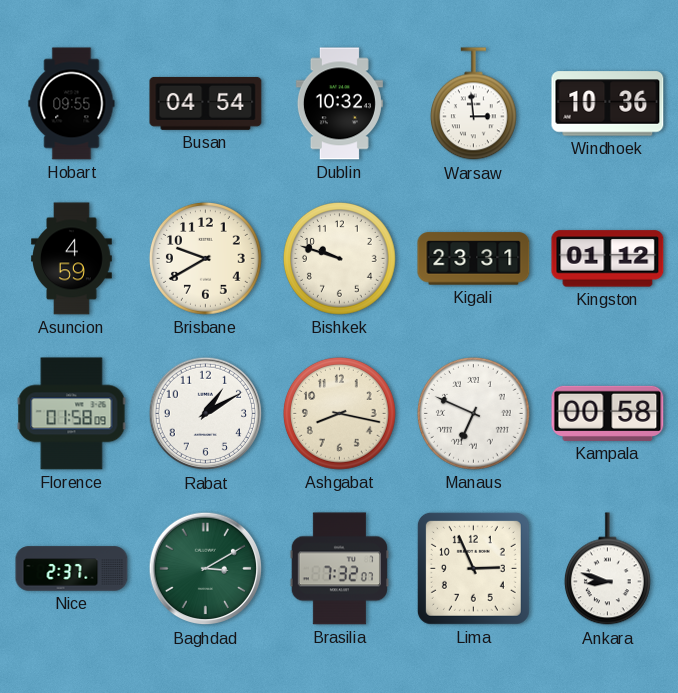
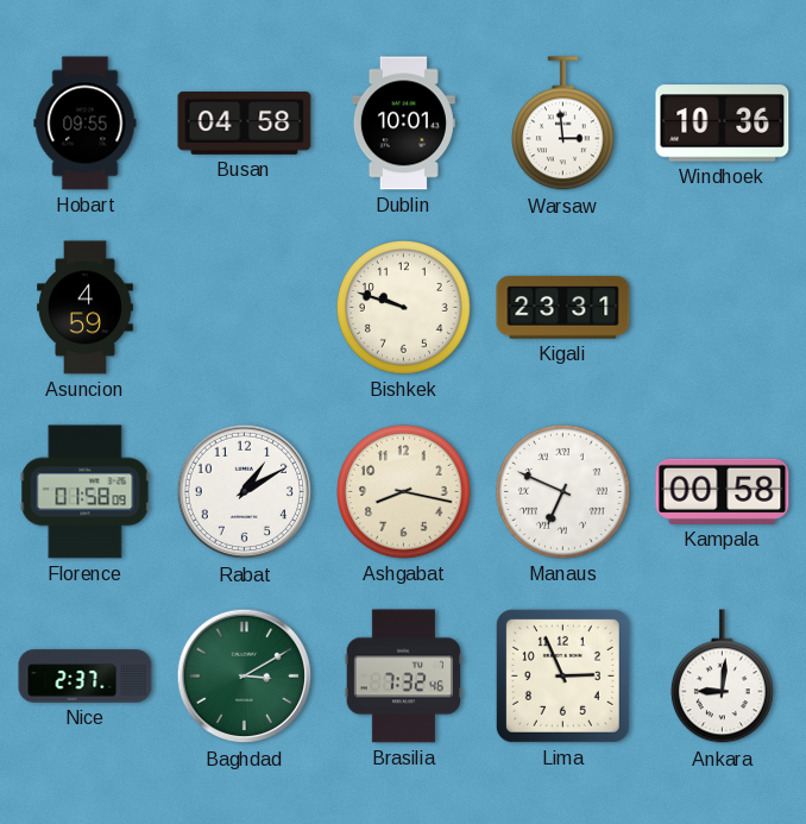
Busan: 04:54 -> 04:58 (245, 122)
Dublin: 10:32 -> 10:01 (403, 124)
Brisbane: 9:40 -> none (206, 259)
Kingston: 01:12 -> none (608, 259)
Brasilia: 7:32:07 -> 7:32:46 (403, 677)
Ankara: 8:48 -> 9:01 (722, 677)
